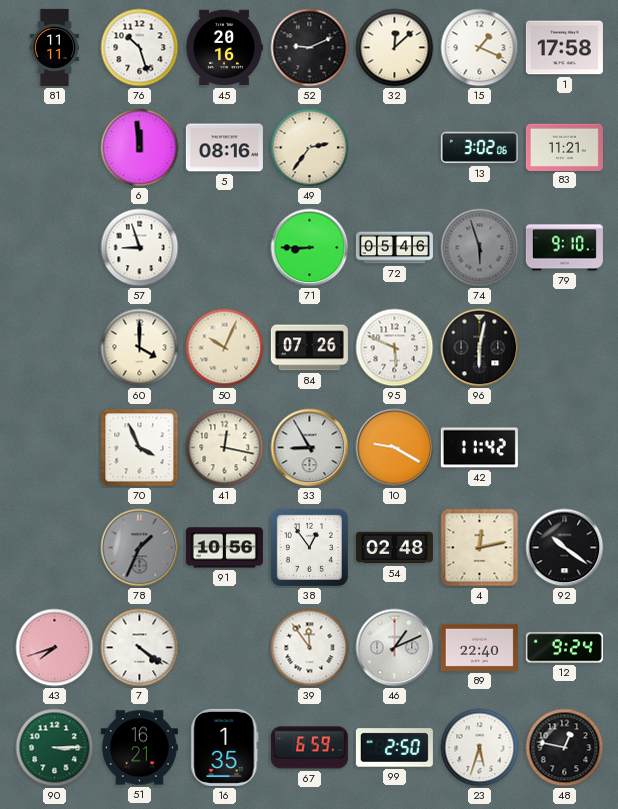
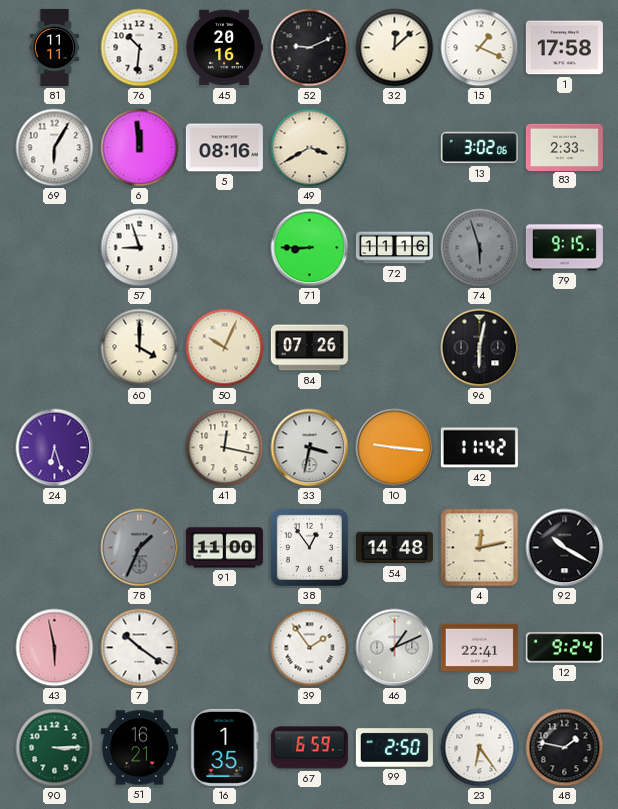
76: 10:27 -> 10:31 (140, 48)
69: none -> 6:05 (55, 148)
49: 2:36 -> 3:40 (310, 148)
83: 11:21 -> 2:33 (564, 147)
72: 05:46 -> 11:16 (394, 248)
79: 9:10 -> 9:15 (564, 248)
95: 5:49 -> none (395, 348)
24: none -> 6:27 (55, 448)
70: 3:56 -> none (140, 448)
33: 8:55 -> 3:32 (310, 448)
10: 9:20 -> 9:16 (395, 448)
91: 10:56 -> 11:00 (224, 548)
54: 02:48 -> 14:48 (394, 548)
92: 10:21 -> 10:20 (565, 548)
43: 7:42 -> 5:58 (55, 648)
7: 4:21 -> 10:21 (140, 648)
39: 11:54 -> 1:54 (310, 648)
89: 22:40 -> 22:41 (479, 647)
23: 5:33 -> 6:24 (480, 748)
48: 12:47 -> 1:47 (565, 748)
